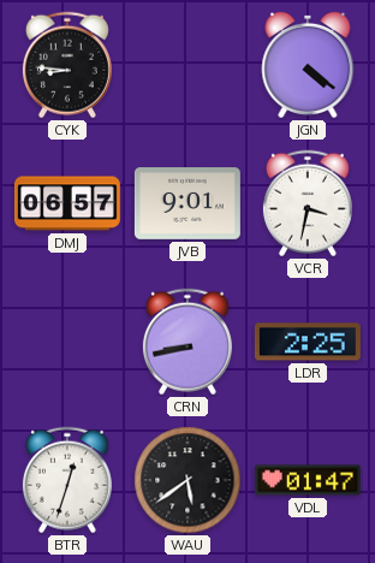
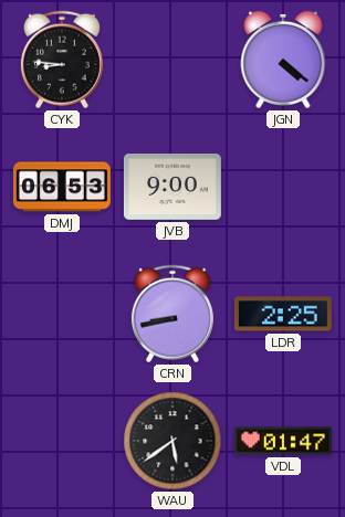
DMJ: 06:57 -> 06:53 (62, 187)
JVB: 9:01 -> 9:00 (172, 188)
VCR: 3:32 -> none (308, 203)
BTR: 12:33 -> none (67, 480)
